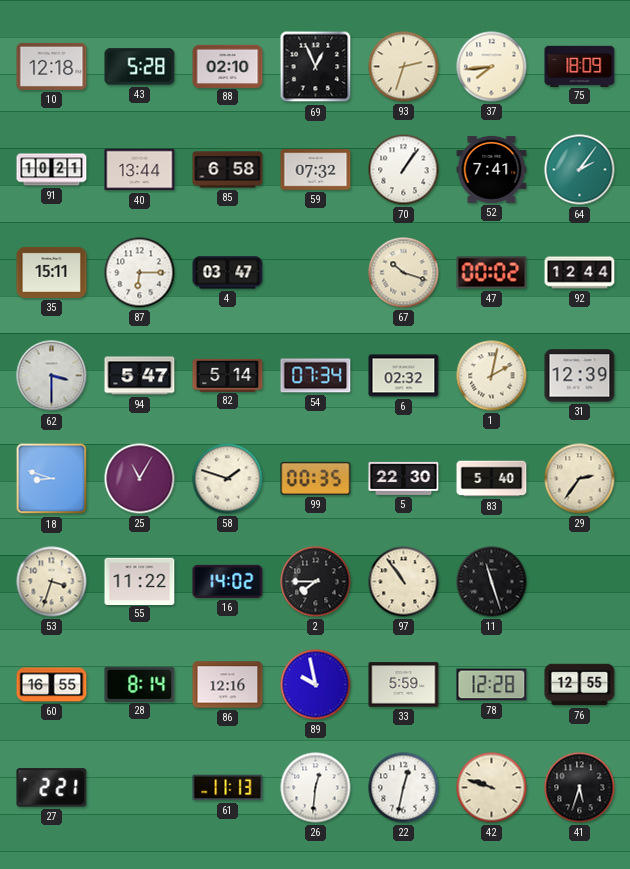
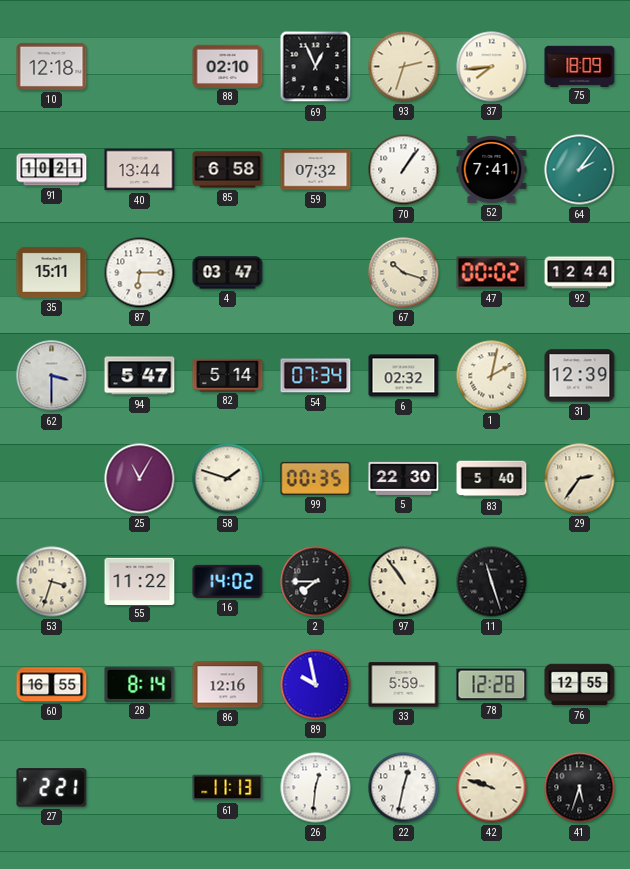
43: 5:28 -> none (140, 67)
18: 8:48 -> none (52, 479)
